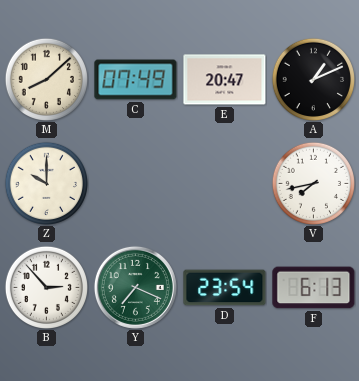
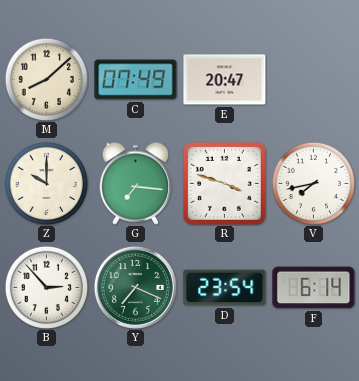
A: 1:11 -> none (313, 79)
G: none -> 7:16 (136, 183)
R: none -> 3:48 (224, 183)
F: 6:13 -> 6:14 (314, 288)
